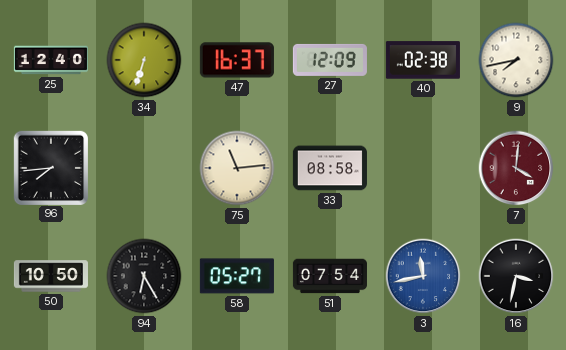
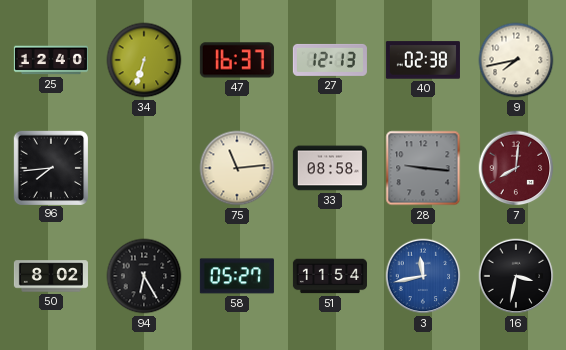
27: 12:09 -> 12:13 (330, 60)
28: none -> 9:16 (423, 168)
7: 4:01 -> 8:01 (516, 168)
50: 10:50 -> 8:02 (51, 276)
51: 07:54 -> 11:54 (330, 276)
